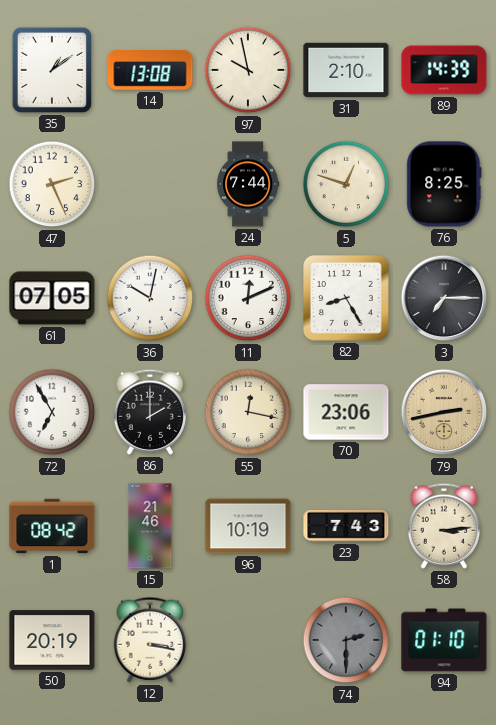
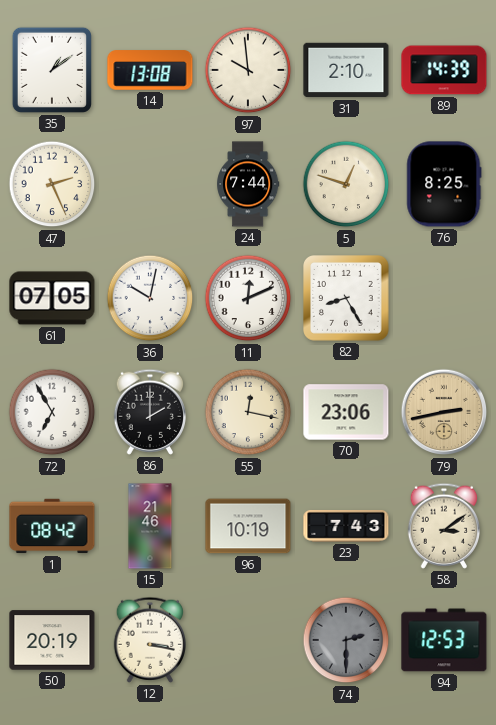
97: 9:58 -> 9:59 (248, 70)
3: 7:15 -> none (444, 298)
58: 3:14 -> 3:09 (443, 526)
94: 01:10 -> 12:53 (444, 640)
